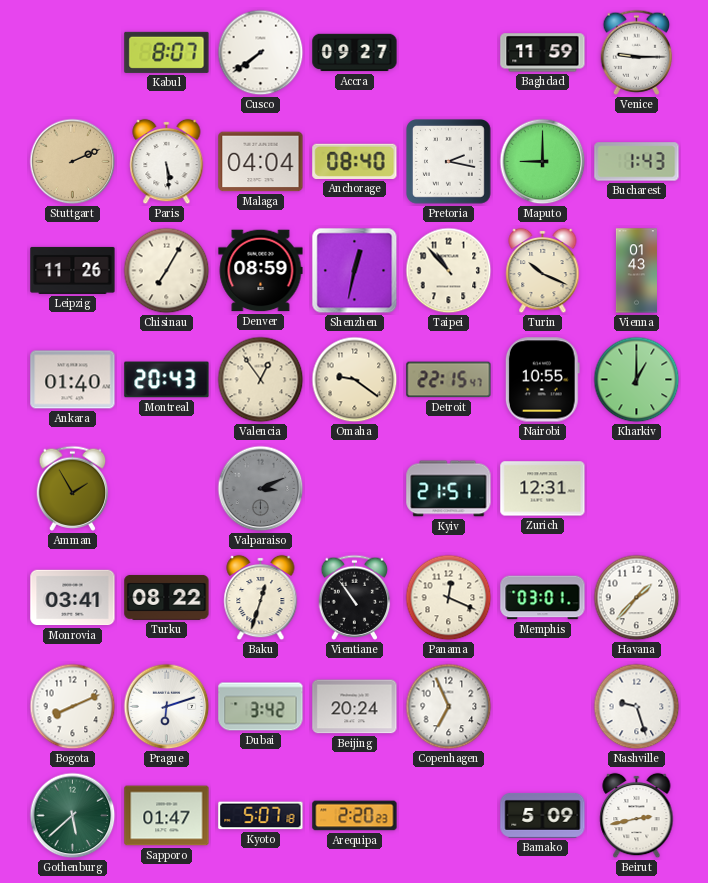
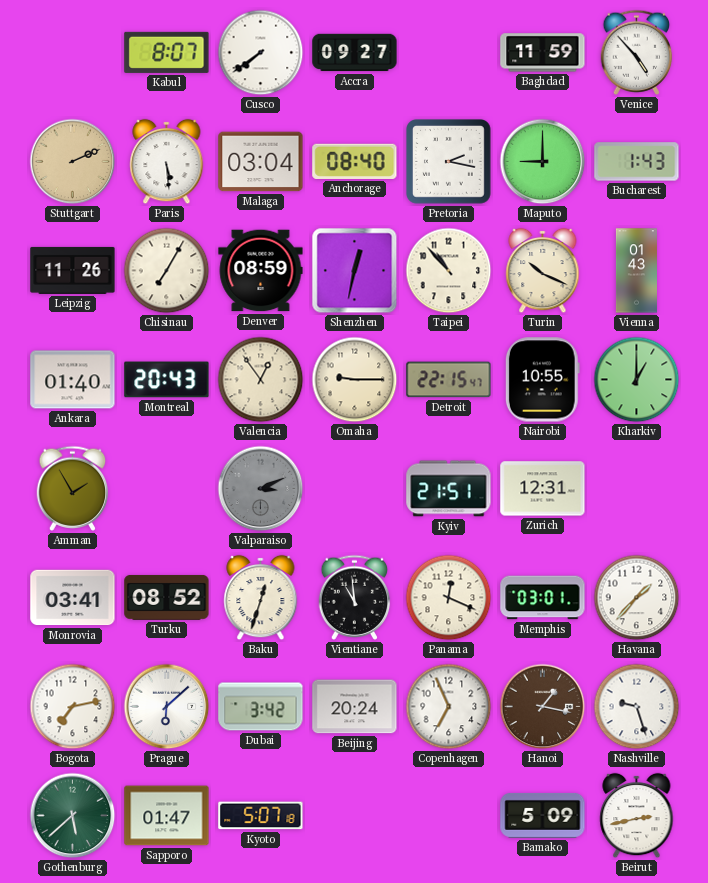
Venice: 9:15 -> 4:53 (637, 52)
Malaga: 04:04 -> 03:04 (261, 162)
Omaha: 9:21 -> 9:15 (355, 380)
Turku: 08:22 -> 08:52 (167, 597)
Vientiane: 10:54 -> 10:59 (355, 597)
Bogota: 8:11 -> 7:13 (73, 707)
Prague: 6:12 -> 6:08 (167, 707)
Hanoi: none -> 1:17 (543, 707)
Arequipa: 2:20 -> none (355, 816)
